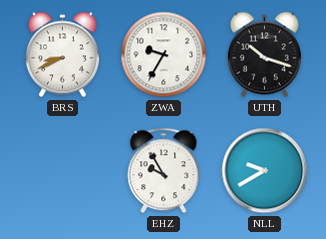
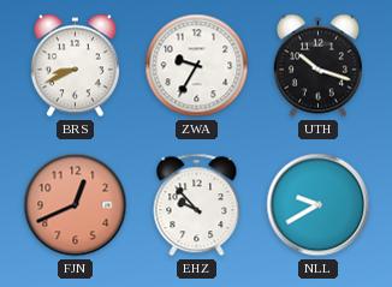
FJN: none -> 12:41 (76, 205)
EHZ: 9:55 -> 9:53 (197, 205)
